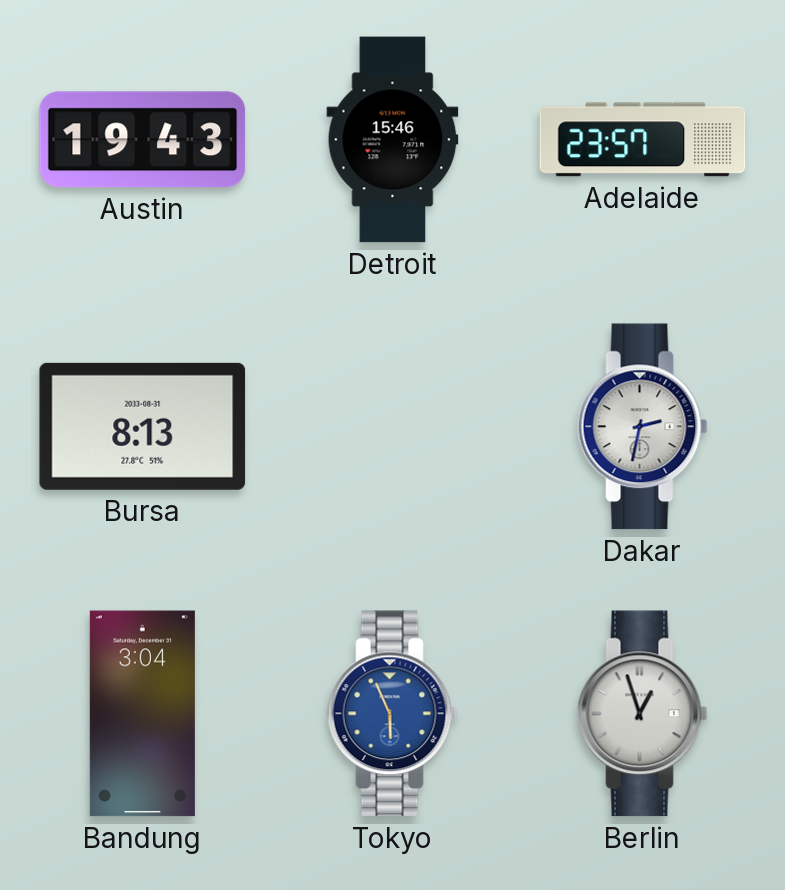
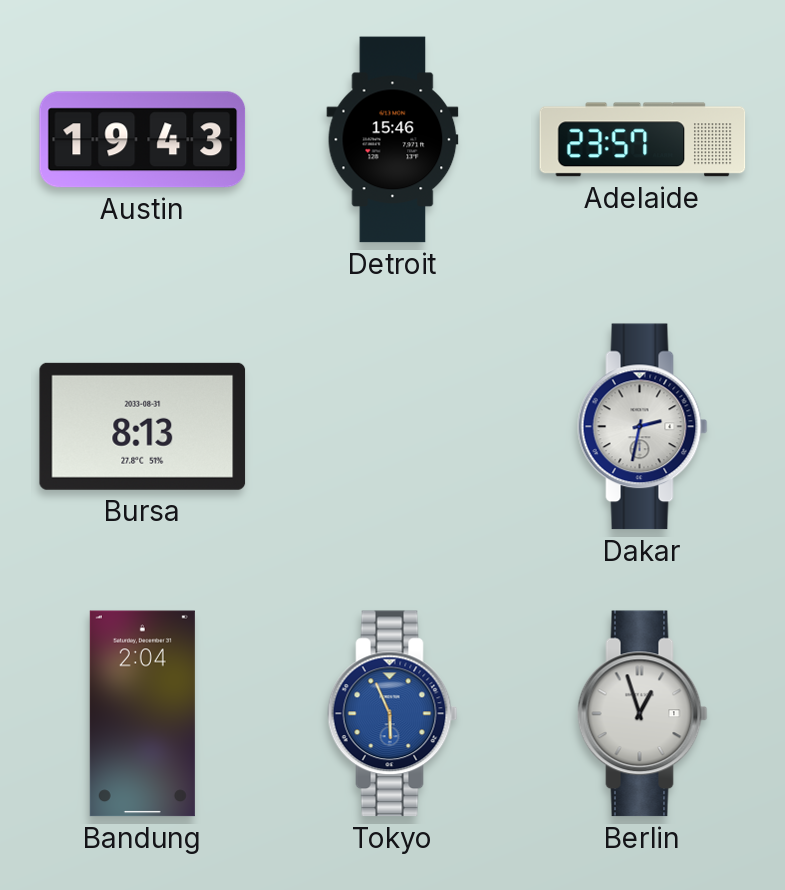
Bandung: 3:04 -> 2:04 (142, 714)
